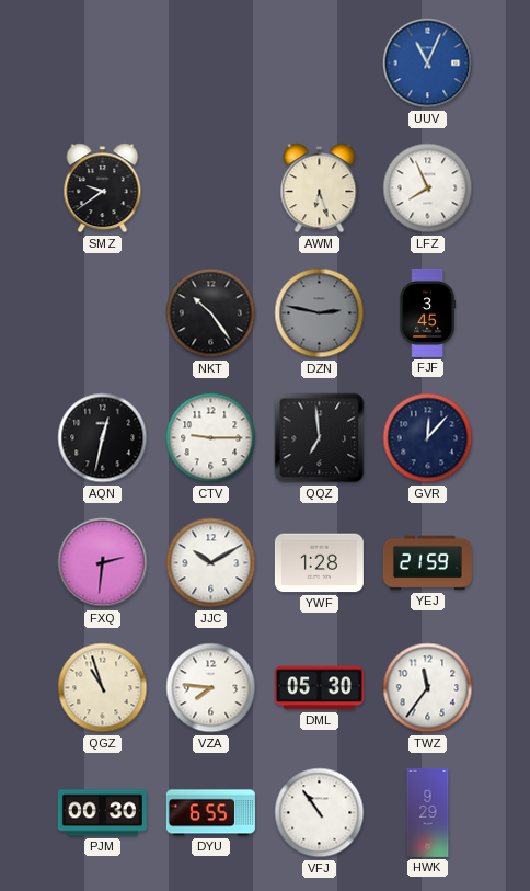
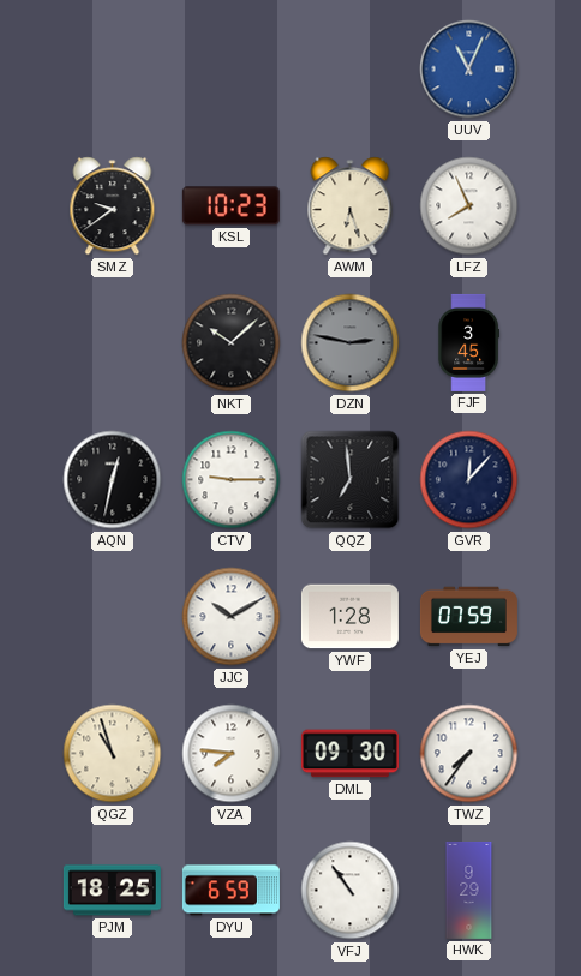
KSL: none -> 10:23 (230, 206)
NKT: 10:24 -> 10:08 (232, 343)
FXQ: 2:31 -> none (103, 563)
YEJ: 21:59 -> 07:59 (468, 617)
DML: 05:30 -> 09:30 (349, 754)
TWZ: 11:36 -> 7:36 (469, 754)
PJM: 00:30 -> 18:25 (112, 891)
DYU: 6:55 -> 6:59 (230, 891)
